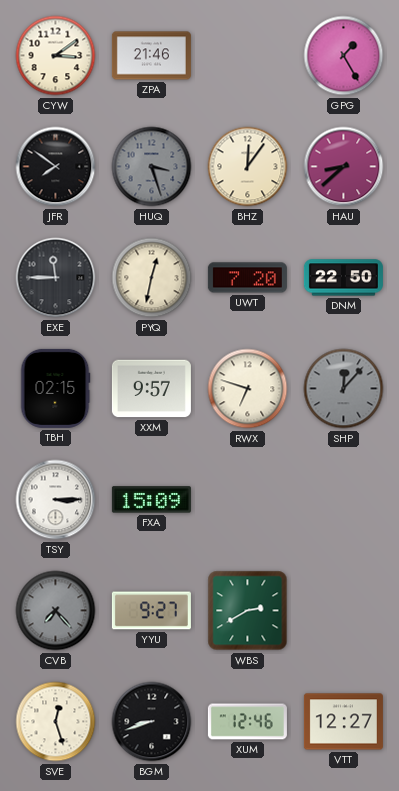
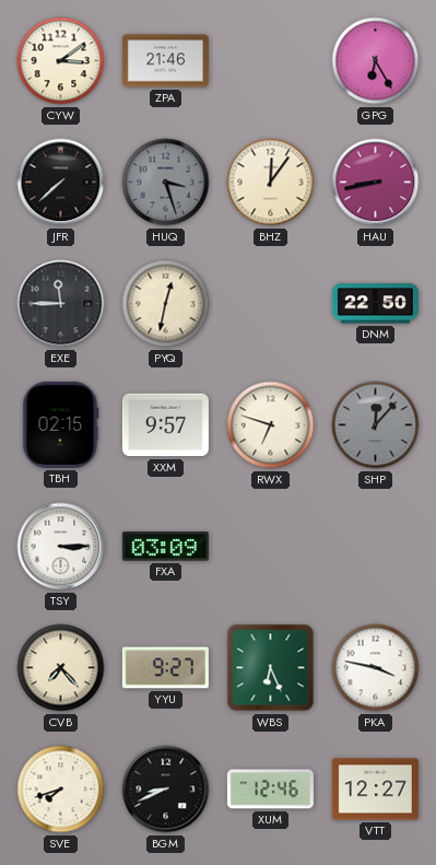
GPG: 1:25 -> 6:25 (376, 61)
JFR: 7:51 -> 7:38 (61, 183)
HAU: 8:38 -> 8:43 (376, 183)
UWT: 7:20 -> none (247, 278)
FXA: 15:09 -> 03:09 (165, 547)
CVB dial: grey -> cream (61, 668)
WBS: 2:40 -> 6:26 (271, 668)
PKA: none -> 3:47 (376, 668)
SVE: 12:27 -> 7:42 (61, 790)
BGM: 8:42 -> 8:41 (166, 790)
